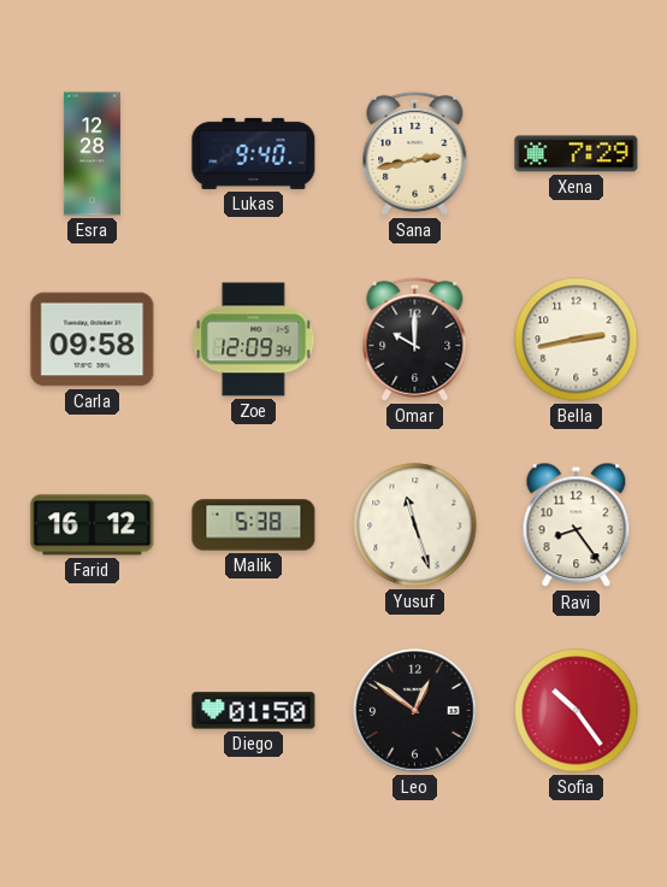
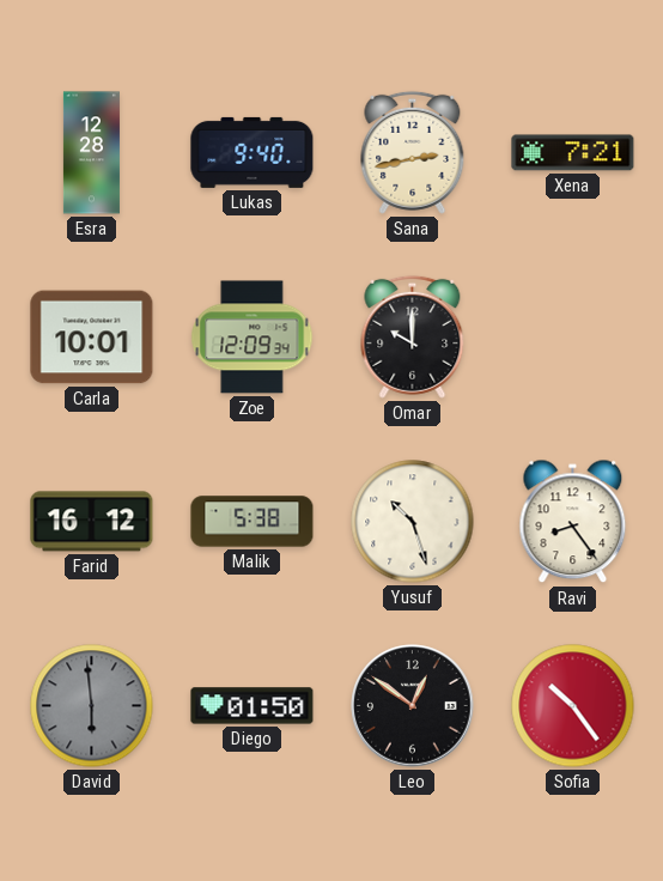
Xena: 7:29 -> 7:21 (573, 153)
Carla: 09:58 -> 10:01 (92, 338)
Bella: 2:43 -> none (577, 340)
Yusuf: 11:27 -> 10:27 (413, 522)
David: none -> 5:59 (92, 706)
